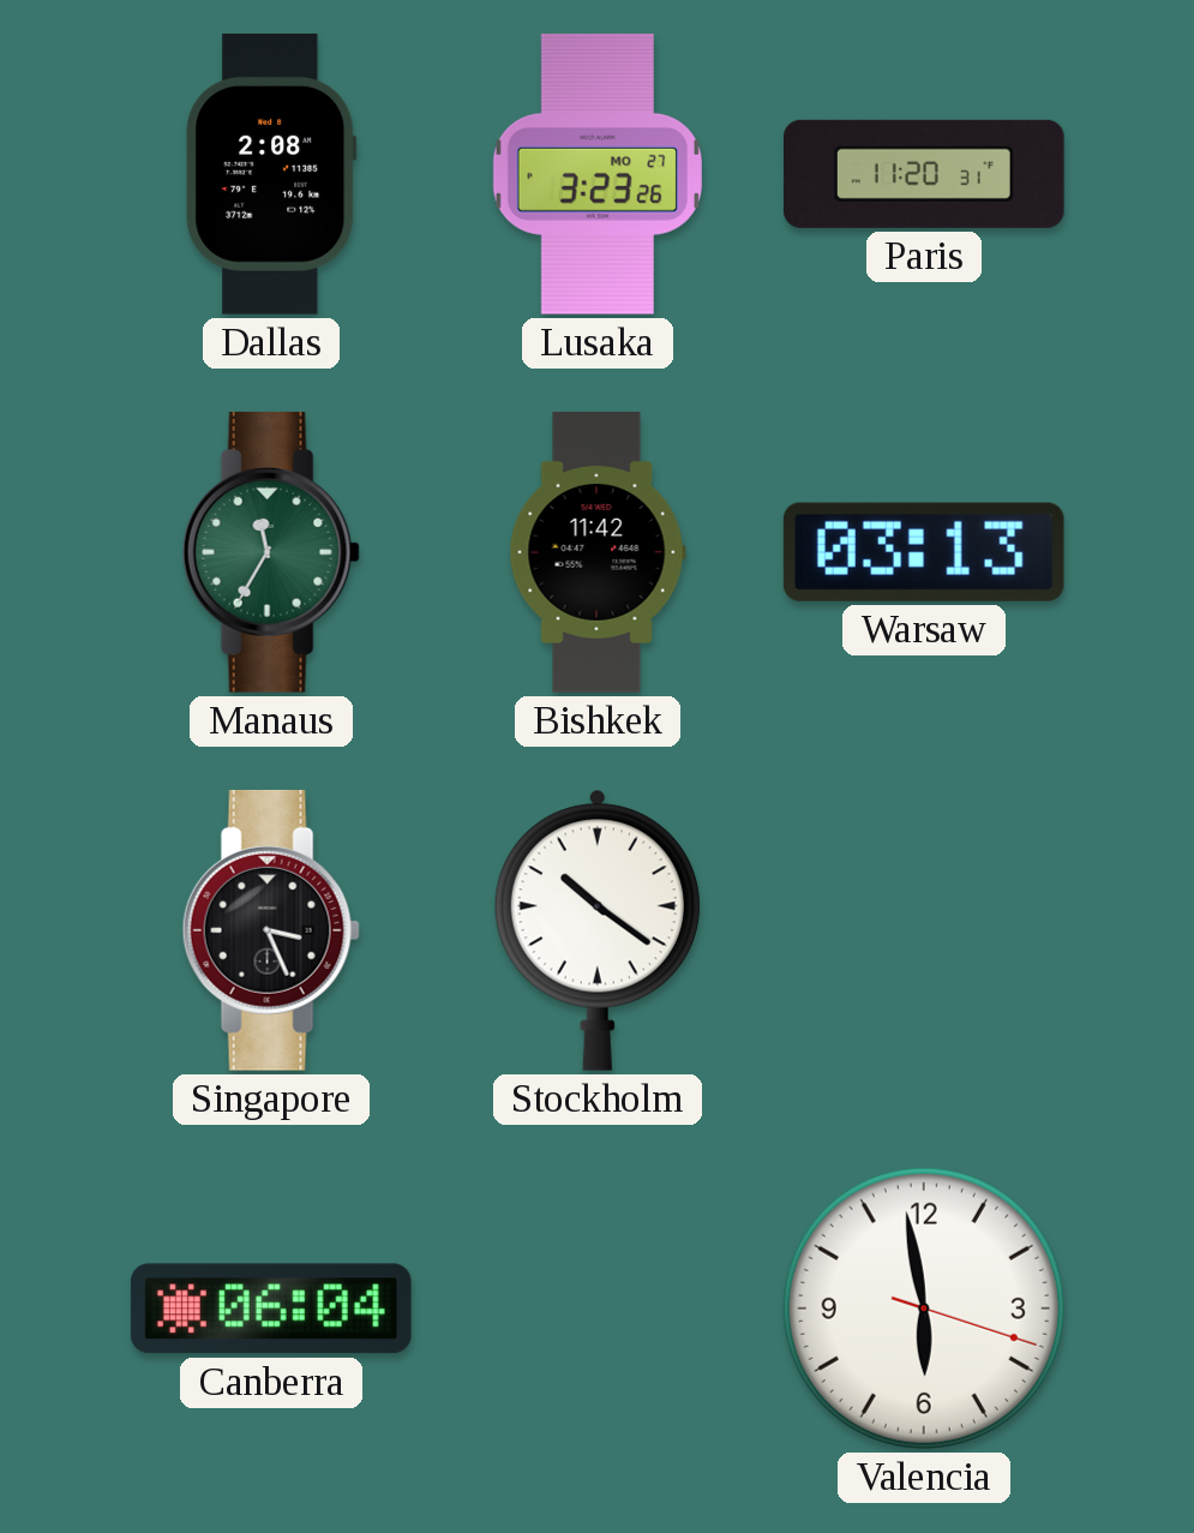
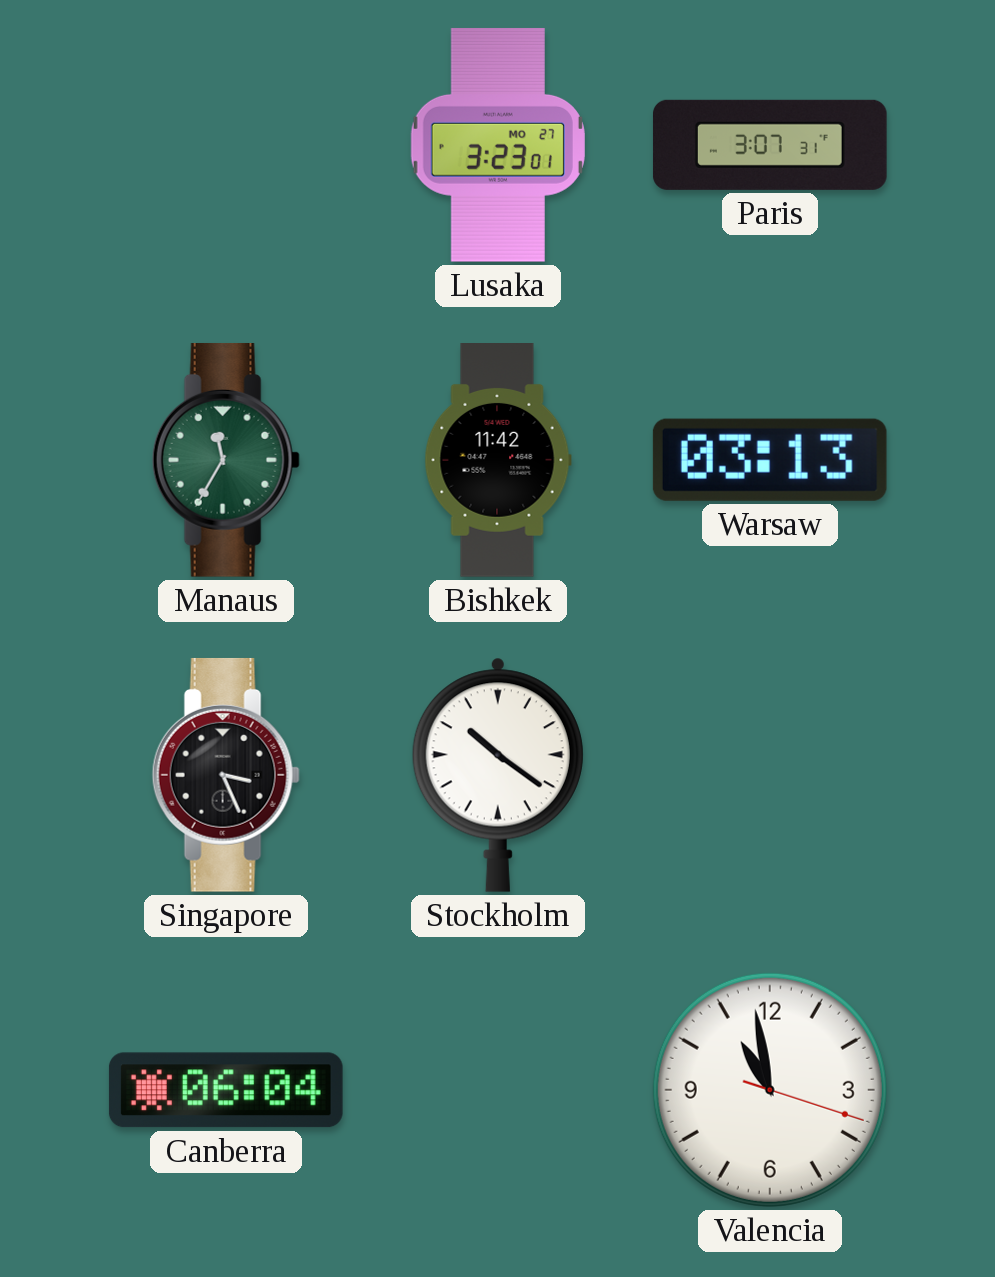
Dallas: 2:08 -> none (271, 174)
Lusaka: 3:23:26 -> 3:23:01 (498, 145)
Paris: 11:20 -> 3:07 (770, 145)
Valencia: 5:58 -> 10:58 (770, 1090)
